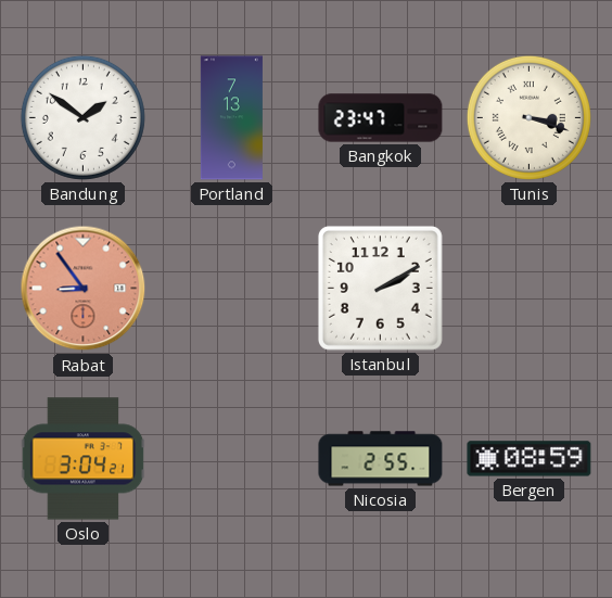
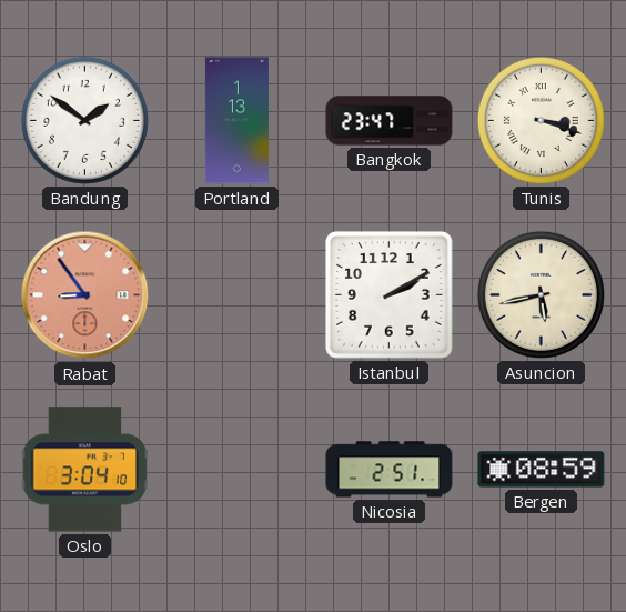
Portland: 7:13 -> 1:13 (236, 121)
Asuncion: none -> 5:43 (541, 294)
Oslo: 3:04:21 -> 3:04:10 (85, 470)
Nicosia: 2:55 -> 2:51 (390, 470)
